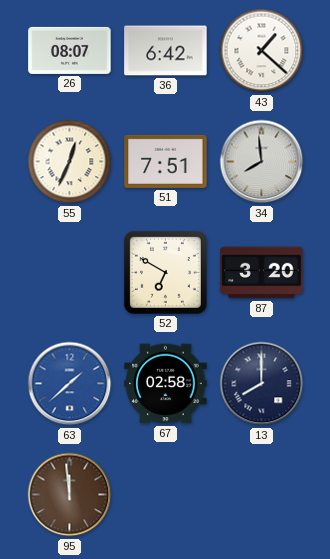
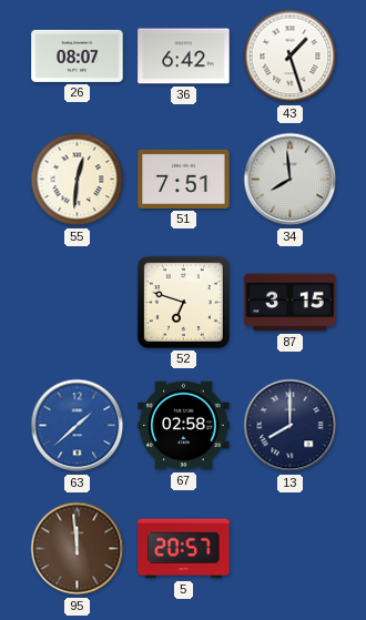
43: 1:22 -> 1:27 (291, 57)
55: 12:34 -> 12:31 (78, 180)
52: 6:50 -> 6:48 (183, 302)
87: 3:20 -> 3:15 (291, 303)
5: none -> 20:57 (184, 549)
